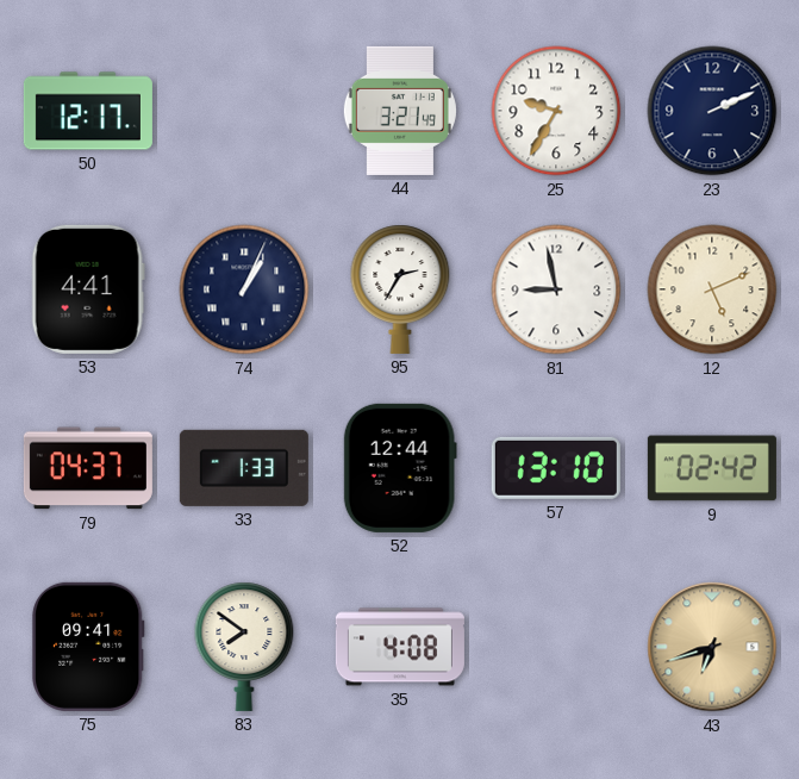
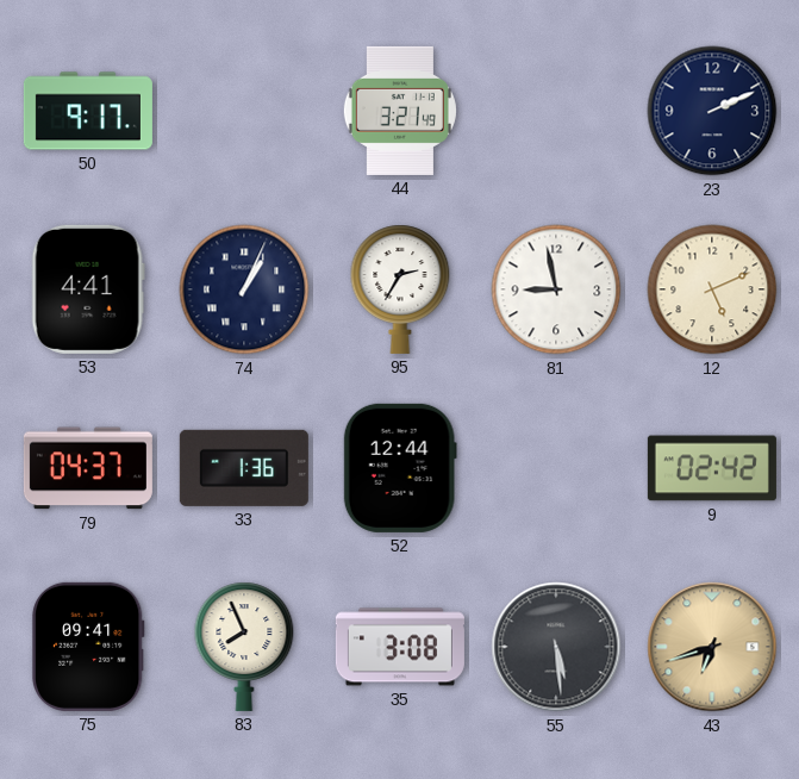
50: 12:17 -> 9:17 (88, 111)
25: 9:35 -> none (556, 111)
33: 1:33 -> 1:36 (244, 468)
57: 13:10 -> none (556, 468)
83: 7:51 -> 7:56 (244, 647)
35: 4:08 -> 3:08 (400, 647)
55: none -> 5:29 (556, 647)
